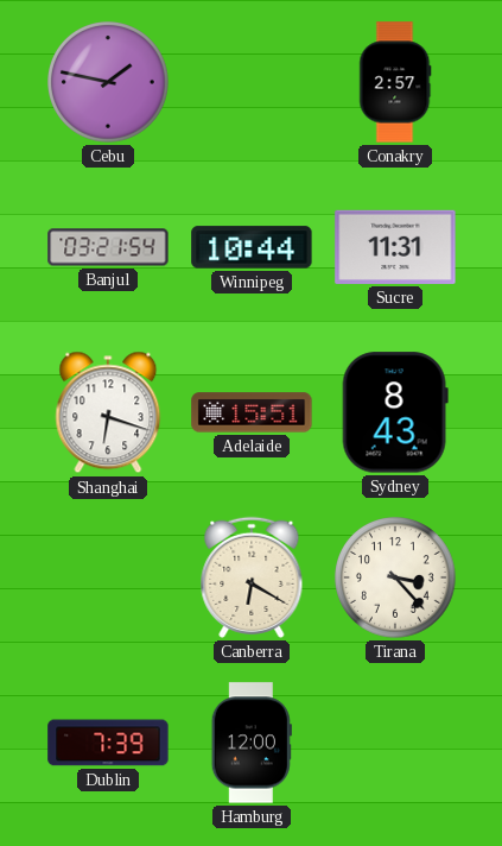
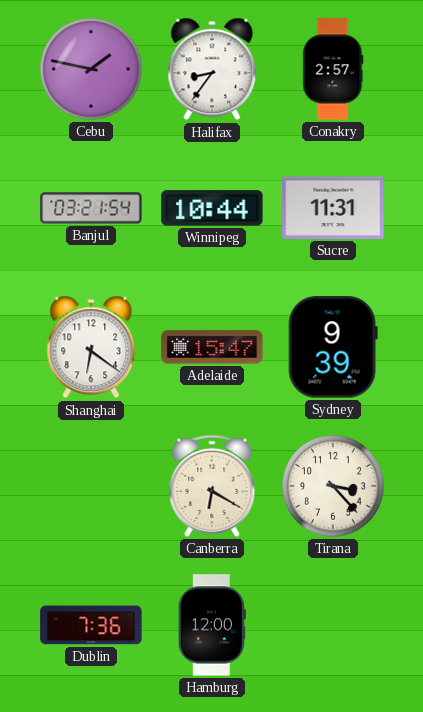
Halifax: none -> 8:36 (212, 69)
Shanghai: 6:18 -> 6:21 (91, 347)
Adelaide: 15:51 -> 15:47 (212, 347)
Sydney: 8:43 -> 9:39 (333, 347)
Dublin: 7:39 -> 7:36 (91, 625)
